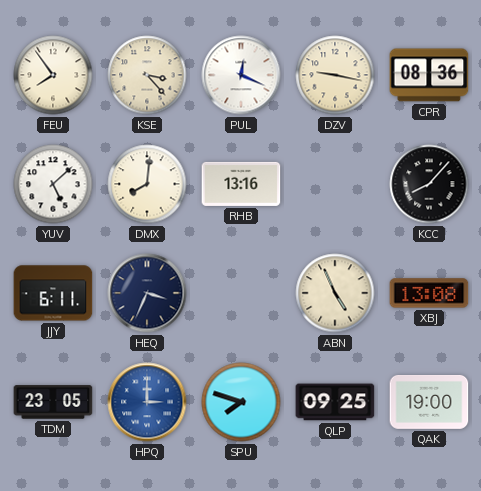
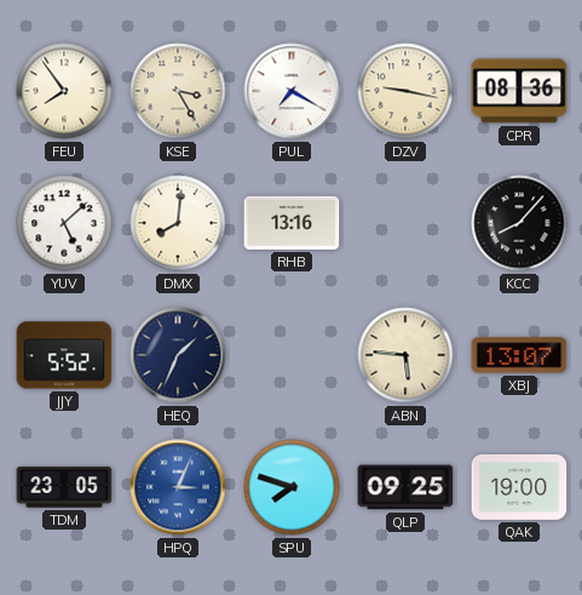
KSE: 3:23 -> 3:25 (178, 91)
PUL: 12:19 -> 7:20 (292, 91)
JJY: 6:11 -> 5:52 (64, 355)
HEQ: 3:34 -> 1:34 (178, 355)
ABN: 4:56 -> 5:46 (405, 355)
XBJ: 13:08 -> 13:07 (519, 355)
HPQ: 3:00 -> 3:04 (178, 487)
